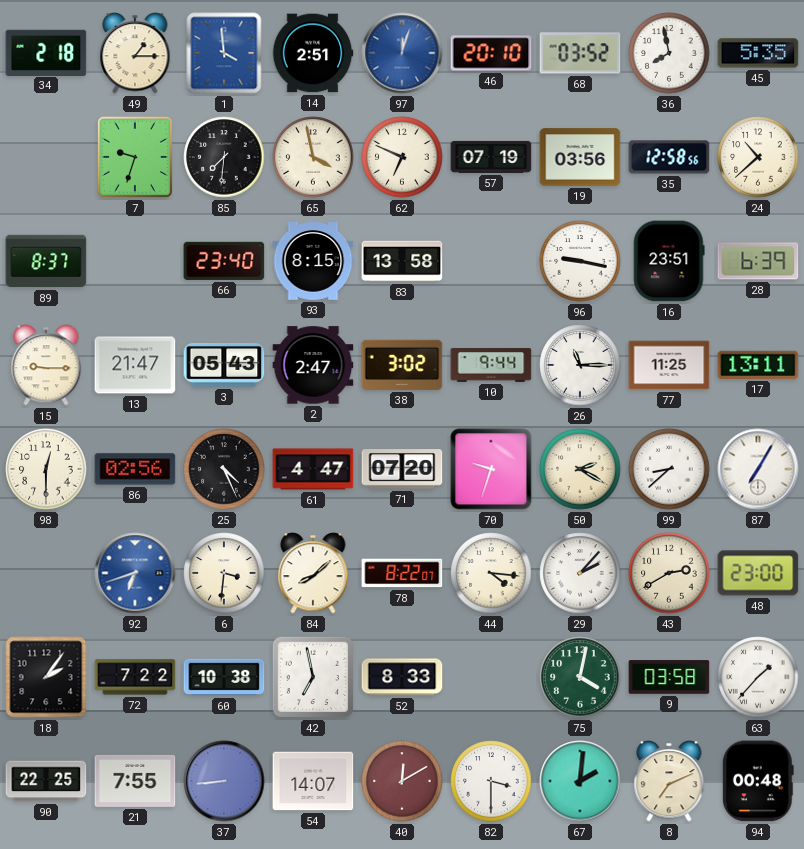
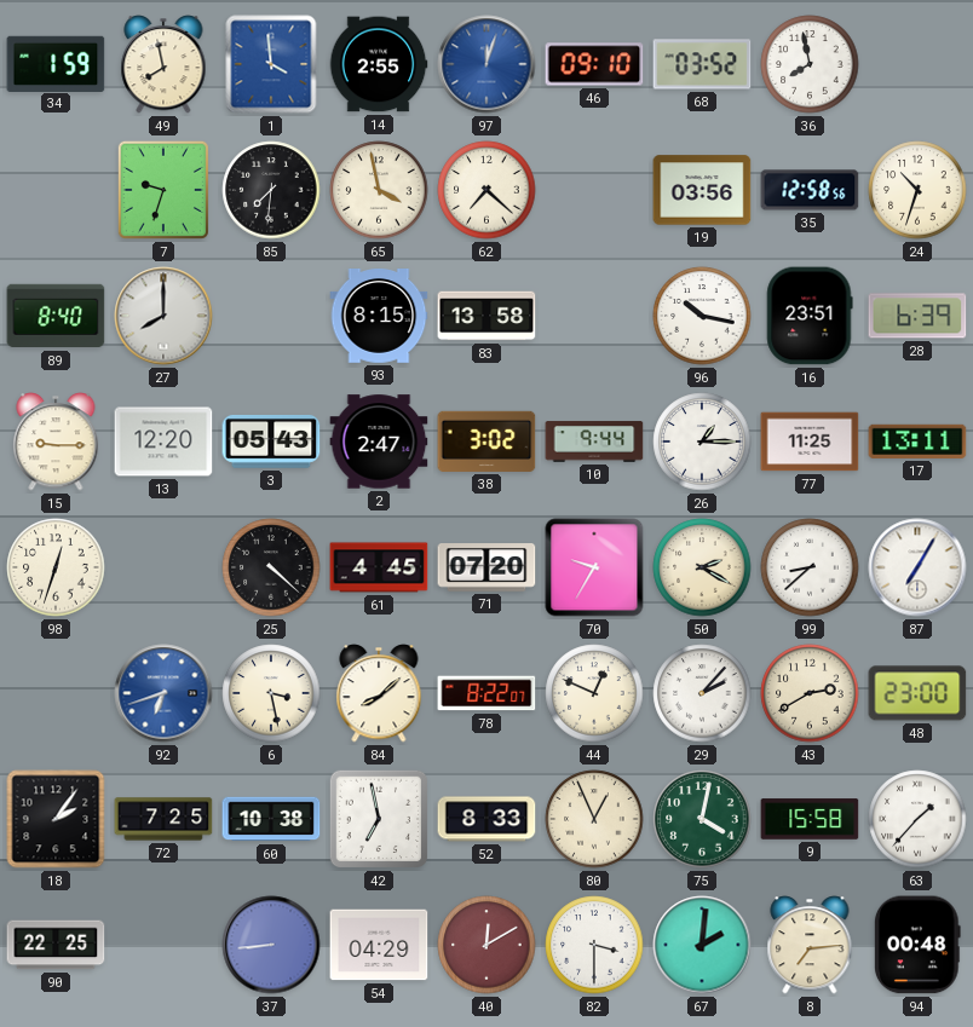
34: 2:18 -> 1:59 (56, 63)
49: 1:15 -> 7:58 (163, 64)
14: 2:51 -> 2:55 (379, 64)
46: 20:10 -> 09:10 (594, 64)
45: 5:35 -> none (758, 53)
62: 6:49 -> 7:22 (486, 190)
57: 07:19 -> none (491, 157)
24: 10:38 -> 10:33 (917, 190)
89: 8:37 -> 8:40 (56, 316)
27: none -> 8:00 (163, 316)
66: 23:40 -> none (224, 261)
96: 9:17 -> 10:17 (702, 316)
13: 21:47 -> 12:20 (163, 442)
26: 11:15 -> 1:15 (702, 442)
98: 12:30 -> 12:33 (56, 567)
86: 02:56 -> none (135, 469)
25: 4:26 -> 4:22 (271, 567)
61: 4:47 -> 4:45 (379, 567)
70: 9:33 -> 9:35 (594, 567)
6: 3:31 -> 3:28 (271, 693)
44: 4:16 -> 12:49 (594, 693)
72: 7:22 -> 7:25 (163, 819)
80: none -> 12:56 (594, 819)
9: 03:58 -> 15:58 (810, 819)
21: 7:55 -> none (135, 781)
54: 14:07 -> 04:29 (379, 945)
8: 7:11 -> 7:14 (810, 945)
